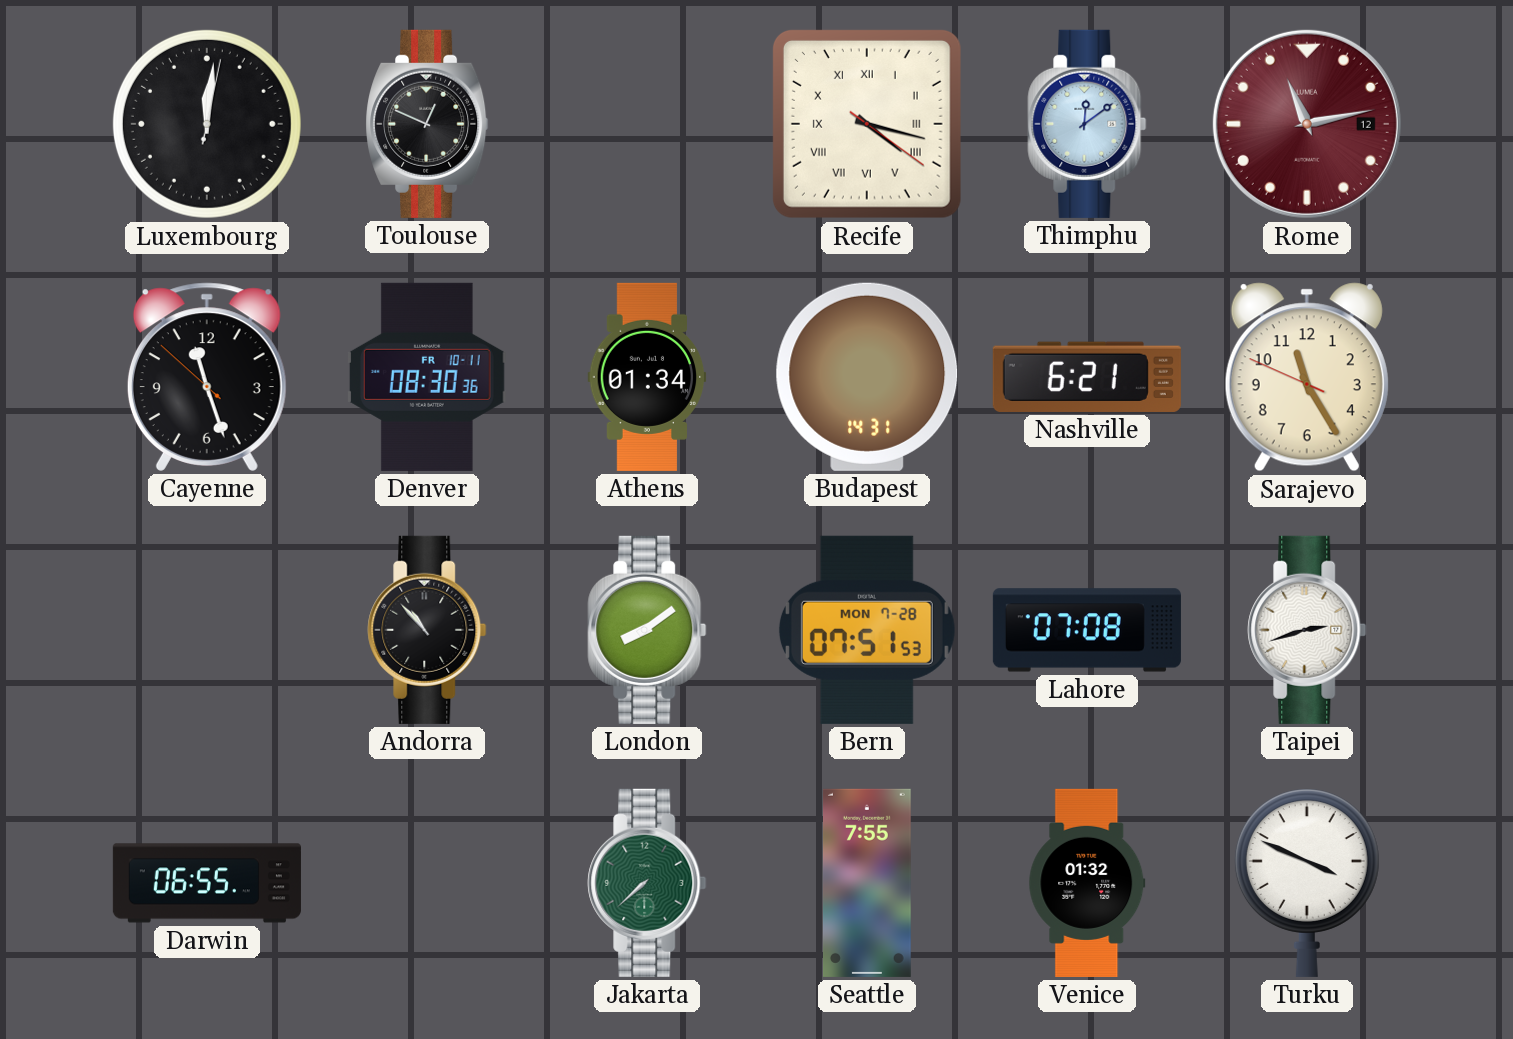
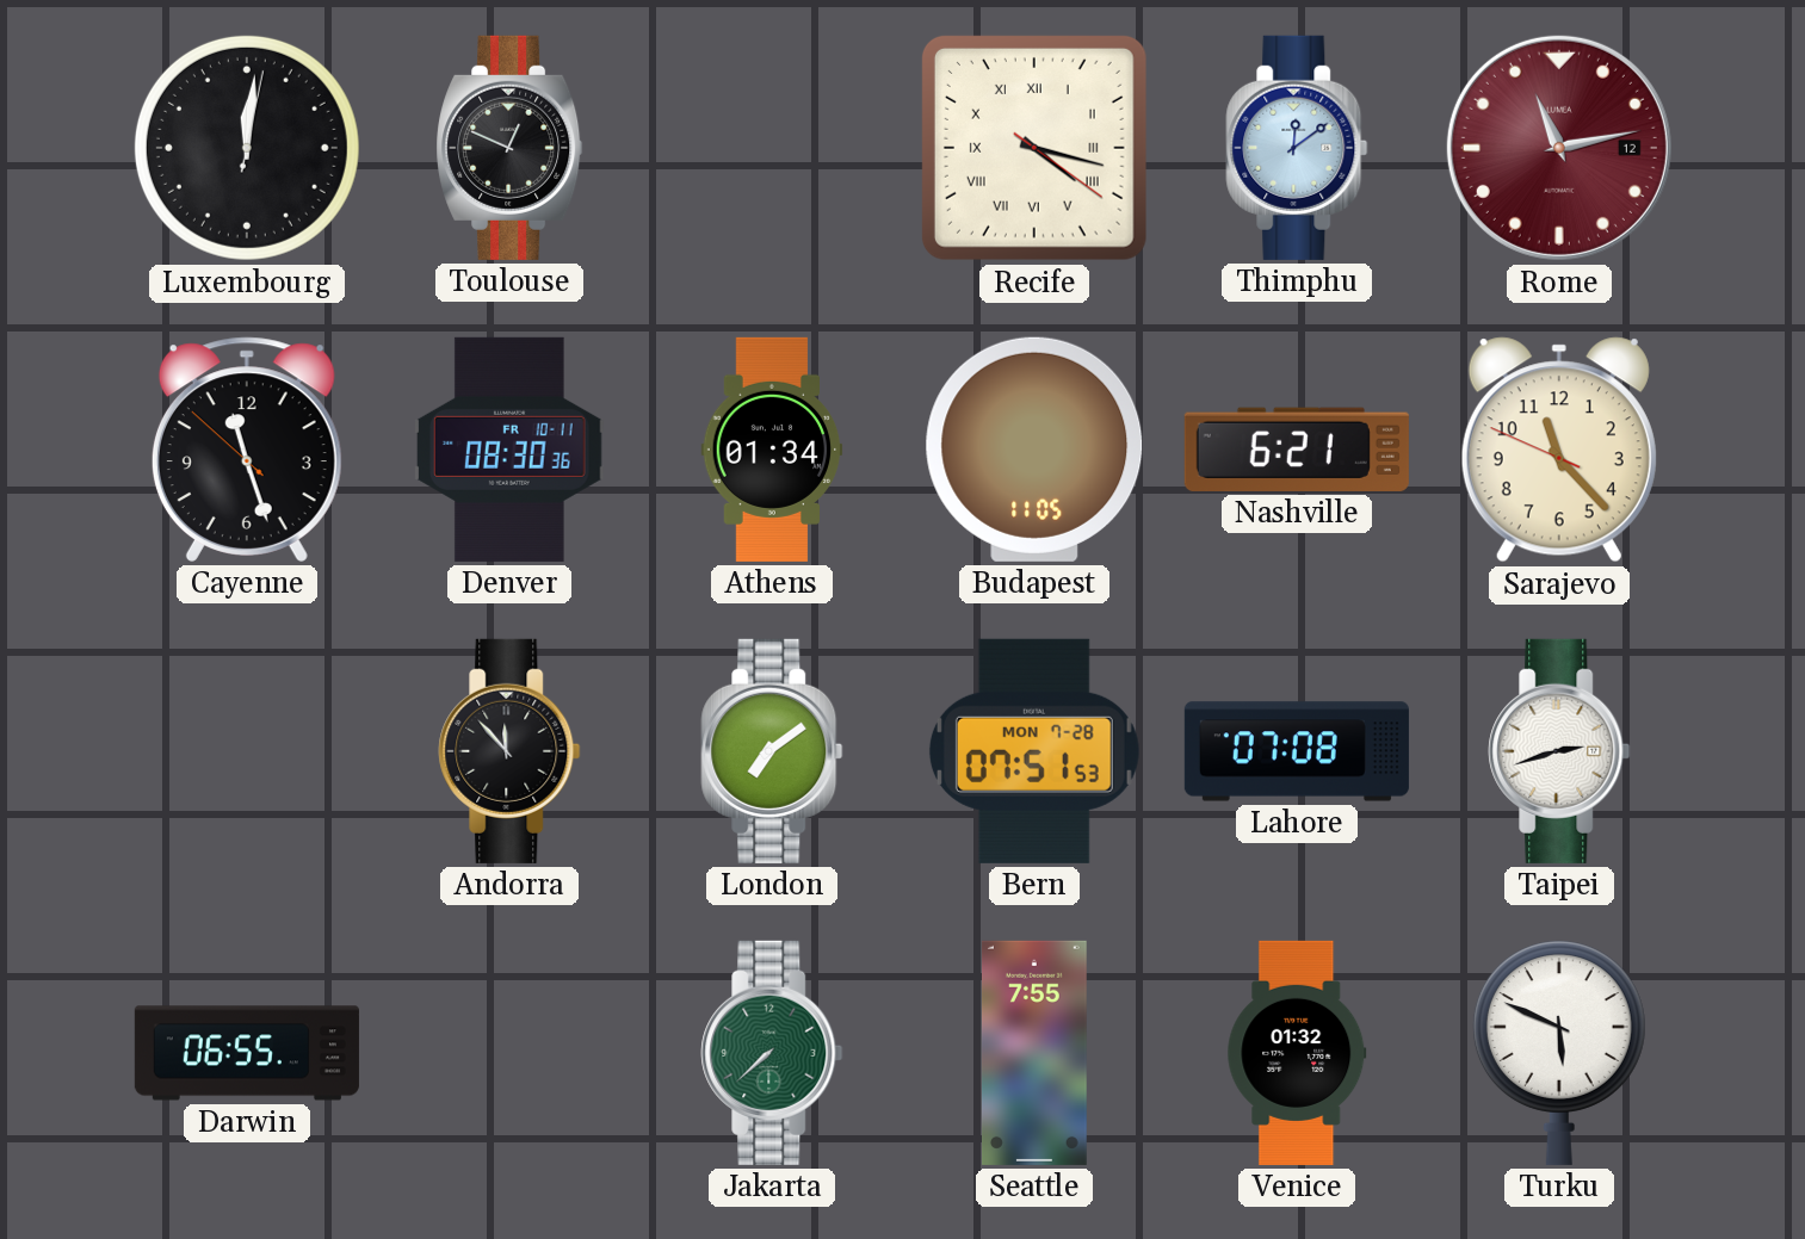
Budapest: 14:31 -> 11:05 (1034, 450)
Sarajevo: 11:24 -> 11:22 (1559, 450)
Andorra: 10:53 -> 11:53 (509, 751)
London: 8:09 -> 7:09 (772, 751)
Turku: 3:49 -> 5:49 (1559, 1053)
